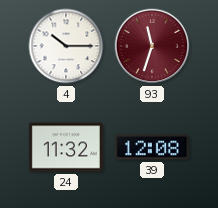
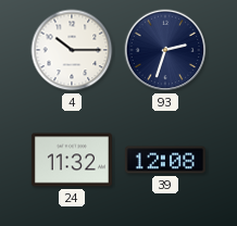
93: 11:33 -> 2:33 (165, 50)
93 dial: burgundy -> navy (165, 50)
